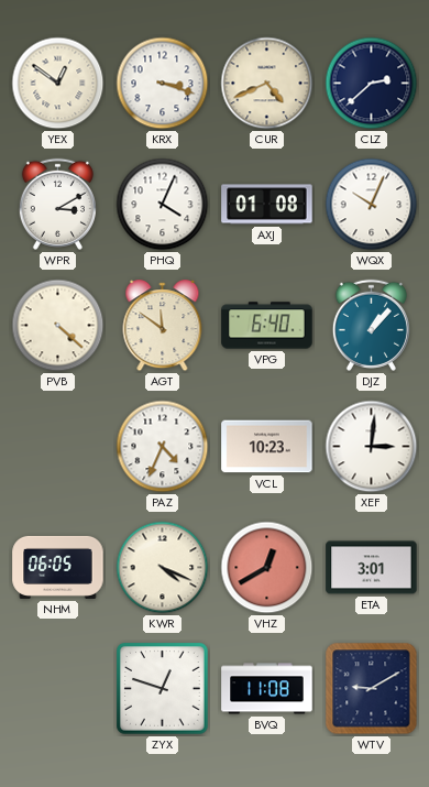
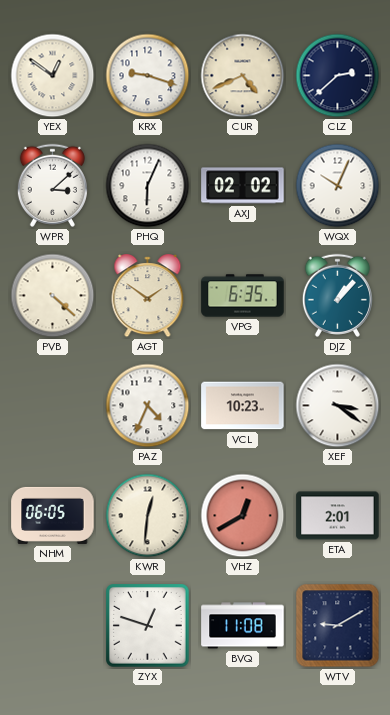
KRX: 3:18 -> 9:18 (148, 76)
WPR: 3:10 -> 3:08 (52, 185)
PHQ: 4:04 -> 6:04 (148, 186)
AXJ: 01:08 -> 02:02 (243, 186)
AGT: 11:51 -> 1:51 (148, 296)
VPG: 6:40 -> 6:35 (243, 296)
XEF: 3:01 -> 3:21 (338, 406)
KWR: 4:19 -> 12:31 (148, 516)
ETA: 3:01 -> 2:01 (338, 516)
